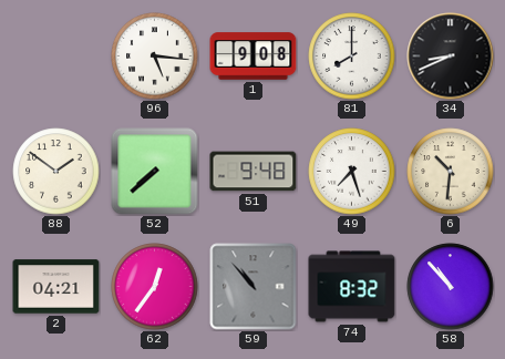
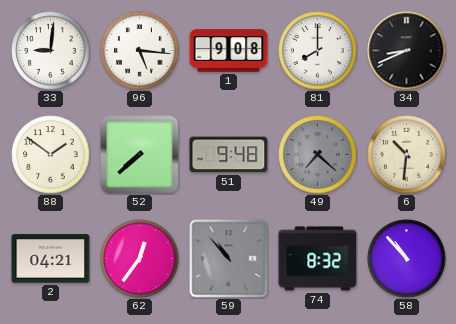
33: none -> 9:01 (51, 51)
49: 7:27 -> 7:22 (318, 155)
49 dial: white -> grey (318, 155)
